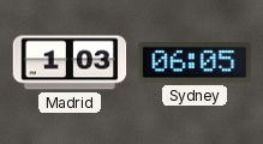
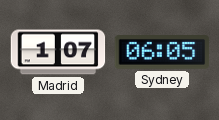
Madrid: 1:03 -> 1:07 (58, 52)
